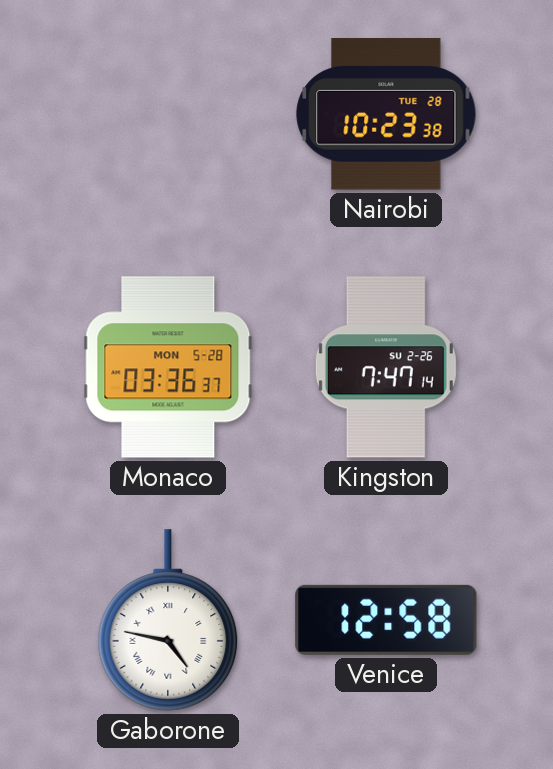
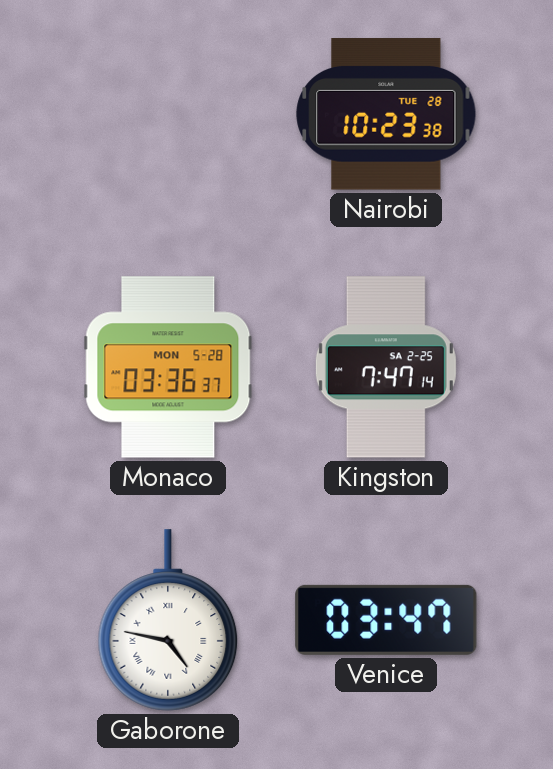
Kingston date: SU 2-26 -> SA 2-25 (386, 367)
Venice: 12:58 -> 03:47 (386, 620)
